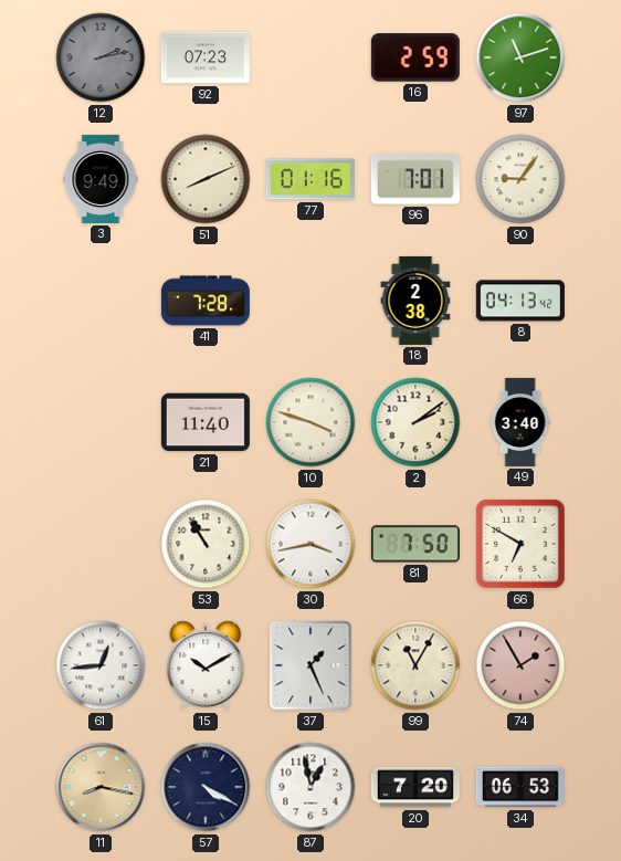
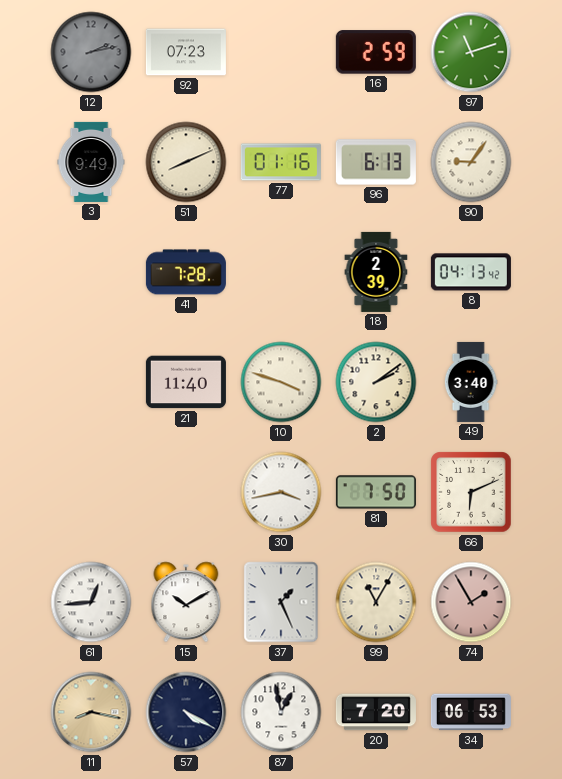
96: 7:01 -> 6:13 (376, 162)
18: 2:38 -> 2:39 (376, 272)
53: 10:55 -> none (206, 544)
66: 6:50 -> 6:11 (471, 492)
